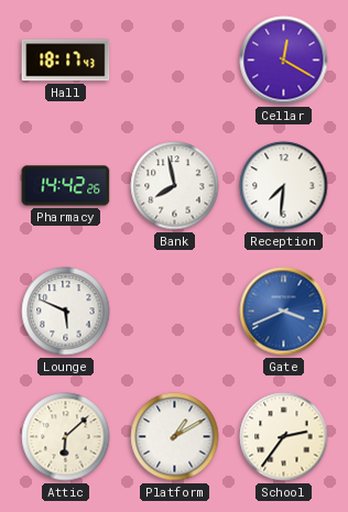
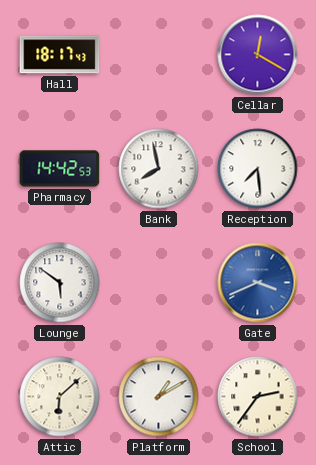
Pharmacy: 14:42:26 -> 14:42:53 (60, 169)
Reception: 7:31 -> 7:29 (258, 169)
Lounge: 5:49 -> 5:51 (60, 283)
